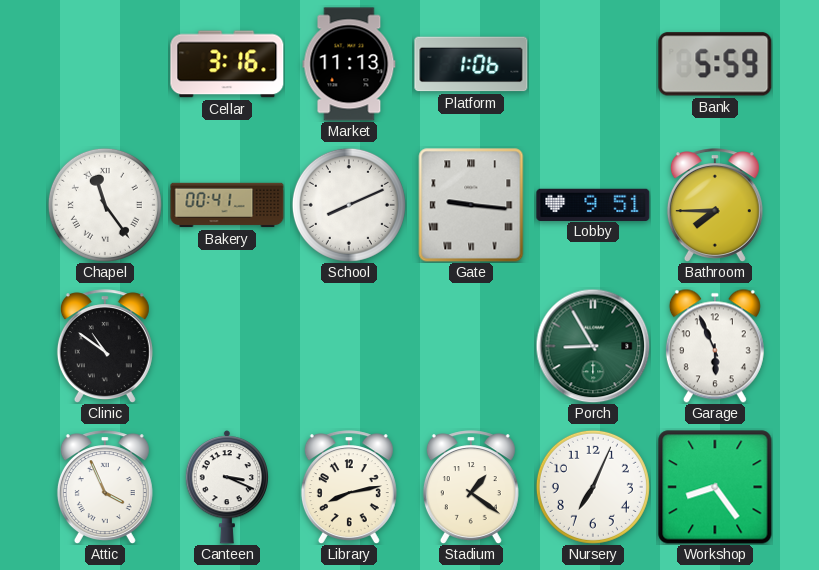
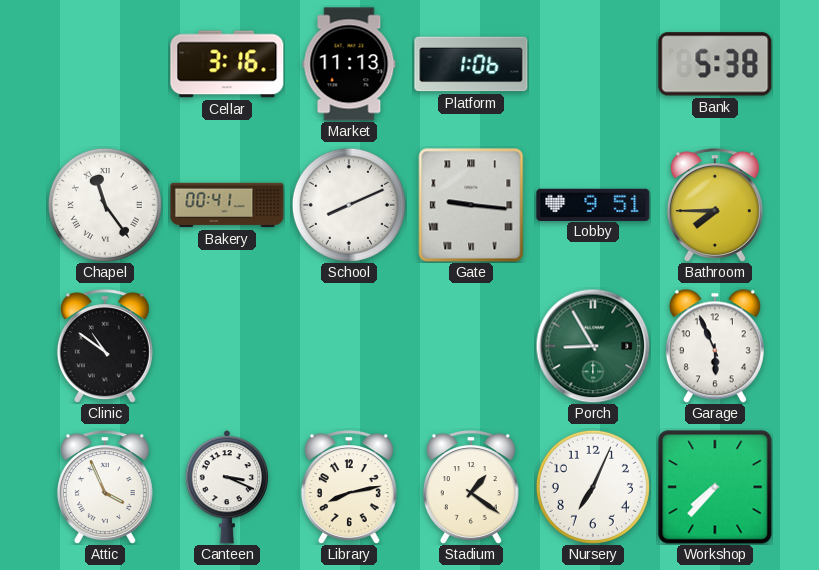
Bank: 5:59 -> 5:38 (715, 64)
Workshop: 8:24 -> 7:37 (715, 487)
